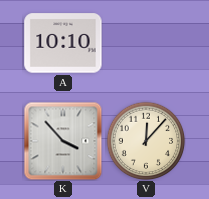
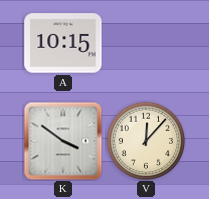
A: 10:10 -> 10:15 (63, 43)
K: 3:53 -> 3:51 (63, 141)
